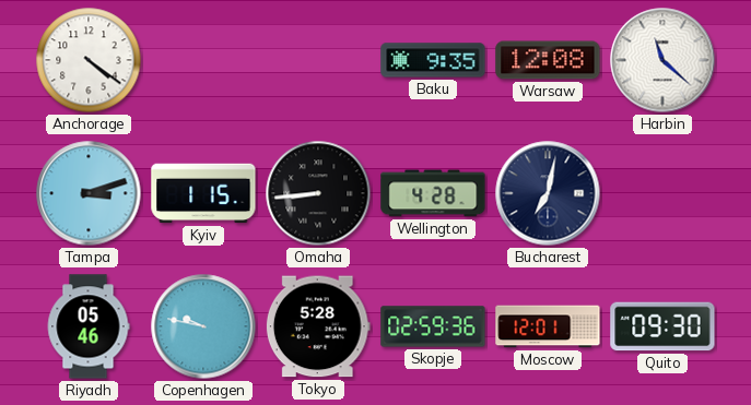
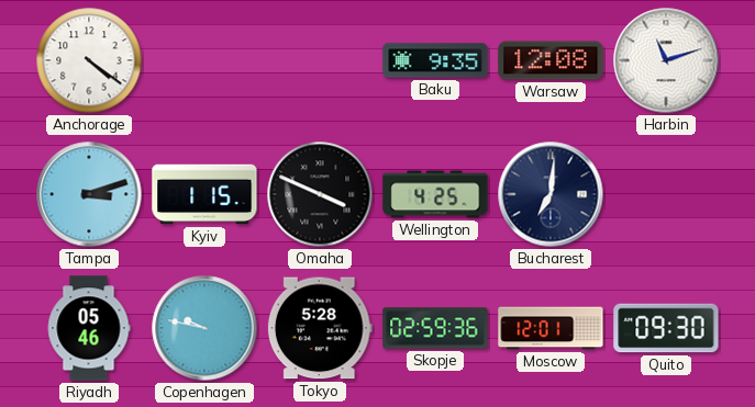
Harbin: 11:22 -> 11:12 (666, 60)
Omaha: 8:44 -> 3:49 (320, 194)
Wellington: 4:28 -> 4:25 (435, 194)
Bucharest: 7:02 -> 7:01 (551, 194)
